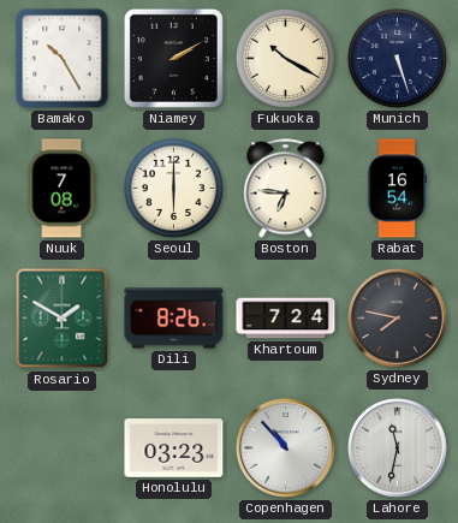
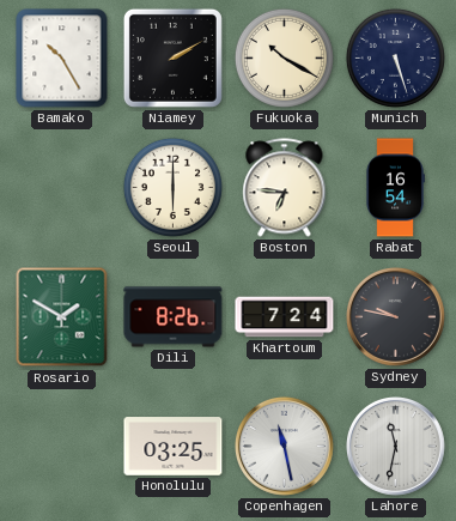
Nuuk: 7:08 -> none (61, 189)
Sydney: 7:47 -> 9:47 (395, 316)
Honolulu: 03:23 -> 03:25 (174, 447)
Copenhagen: 10:53 -> 11:28 (284, 446)
